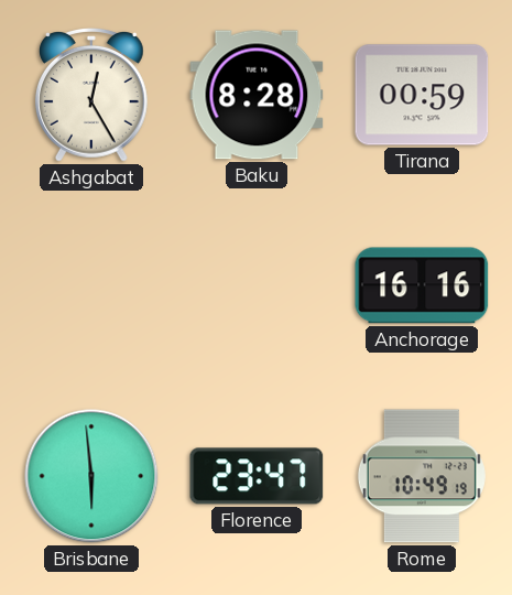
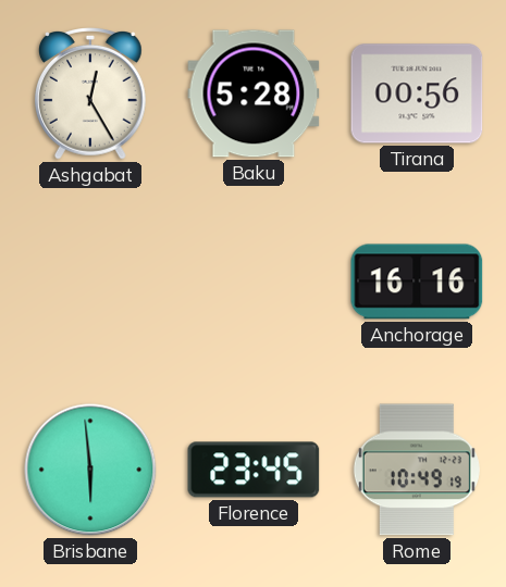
Baku: 8:28 -> 5:28 (254, 93)
Tirana: 00:59 -> 00:56 (417, 93)
Florence: 23:47 -> 23:45 (254, 470)
